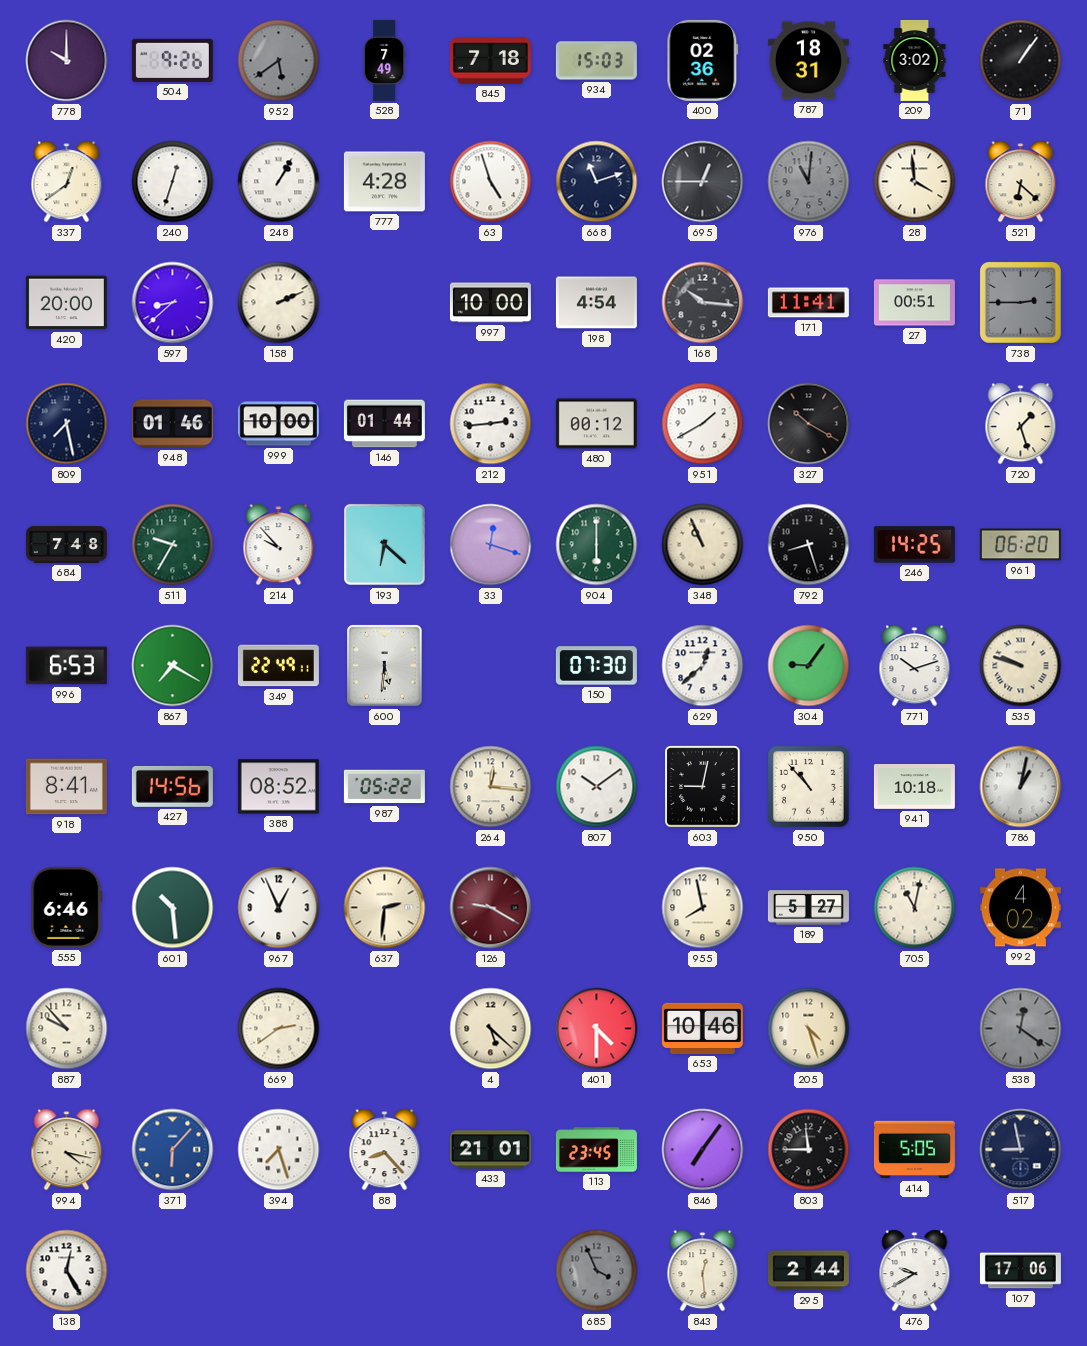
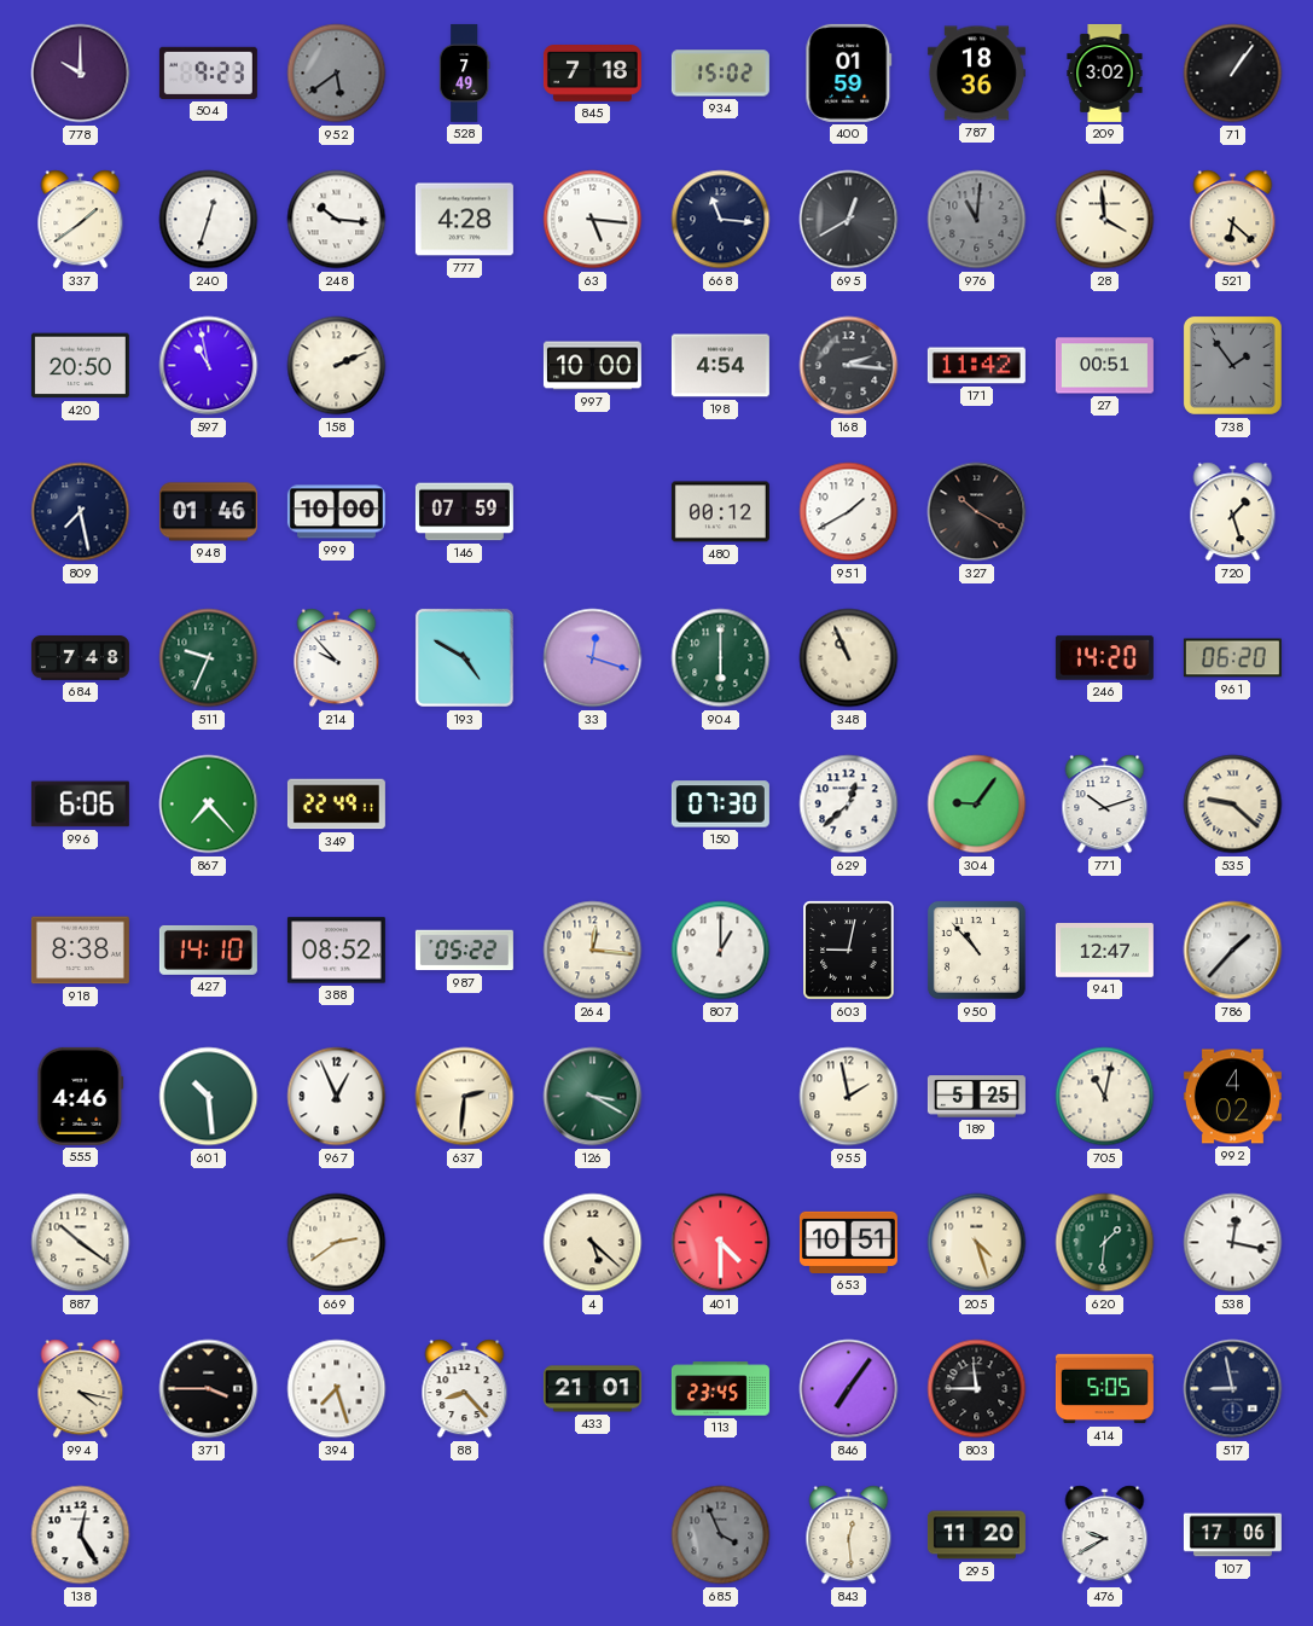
504: 9:26 -> 9:23 (208, 72)
934: 15:03 -> 15:02 (720, 74)
400: 02:36 -> 01:59 (849, 72)
787: 18:31 -> 18:36 (976, 74)
337: 12:39 -> 1:39 (81, 220)
248: 1:05 -> 10:16 (337, 220)
63: 4:57 -> 5:16 (593, 220)
668: 11:12 -> 11:16 (721, 220)
695: 12:45 -> 12:40 (849, 220)
420: 20:00 -> 20:50 (80, 366)
597: 8:38 -> 10:58 (209, 366)
168: 10:16 -> 2:16 (849, 366)
171: 11:41 -> 11:42 (976, 366)
738: 2:45 -> 1:54 (1232, 365)
146: 01:44 -> 07:59 (464, 512)
212: 2:44 -> none (491, 424)
511: 9:35 -> 9:34 (209, 658)
193: 6:22 -> 4:50 (464, 657)
792: 8:27 -> none (809, 545)
246: 14:25 -> 14:20 (1104, 658)
996: 6:53 -> 6:06 (80, 805)
867: 7:20 -> 7:23 (209, 805)
600: 5:31 -> none (385, 666)
535: 9:48 -> 9:22 (1233, 805)
918: 8:41 -> 8:38 (80, 951)
427: 14:56 -> 14:10 (208, 950)
807: 10:09 -> 1:00 (721, 951)
941: 10:18 -> 12:47 (1104, 951)
786: 1:02 -> 1:37 (1233, 951)
555: 6:46 -> 4:46 (81, 1096)
126: 9:20 -> 3:20 (593, 1097)
126 dial: burgundy -> green (593, 1097)
955: 7:58 -> 1:58 (849, 1097)
189: 5:27 -> 5:25 (976, 1097)
887: 9:53 -> 10:21 (81, 1243)
653: 10:46 -> 10:51 (848, 1242)
620: none -> 1:31 (1105, 1243)
538: 12:21 -> 12:17 (1233, 1243)
538 dial: grey -> white (1233, 1243)
371: 6:07 -> 3:45 (209, 1389)
371 dial: blue -> black (209, 1389)
295: 2:44 -> 11:20 (976, 1535)
